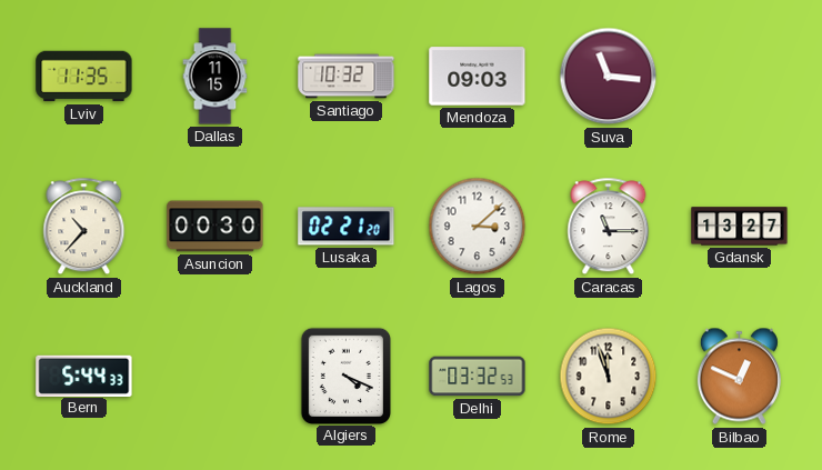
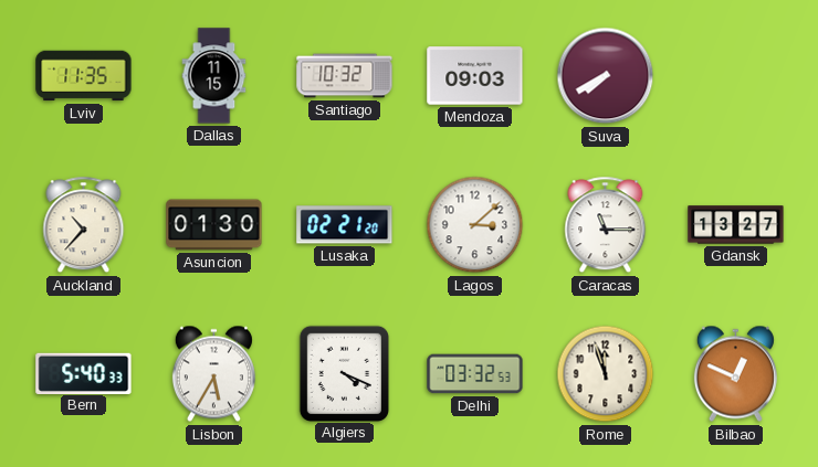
Suva: 11:16 -> 7:40 (606, 76)
Asuncion: 00:30 -> 01:30 (214, 225)
Bern: 5:44 -> 5:40 (84, 373)
Lisbon: none -> 5:35 (213, 374)
